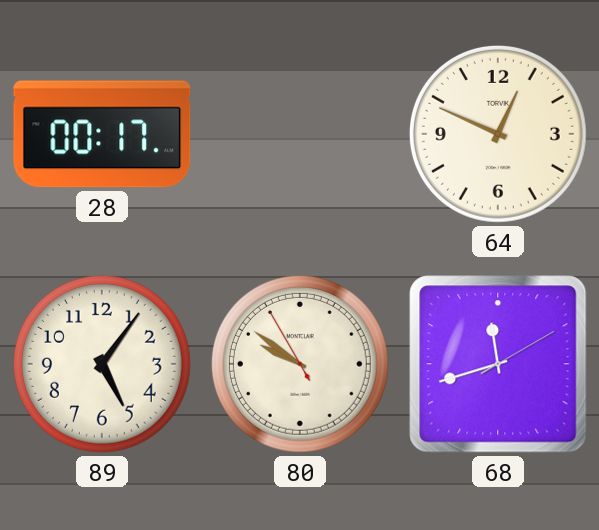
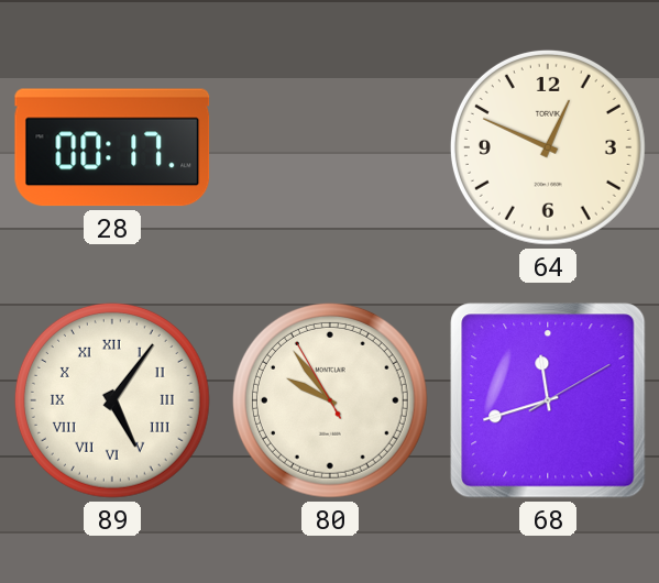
89 numerals: Arabic -> Roman (112, 400)
80: 9:50 -> 9:53 (330, 400)
